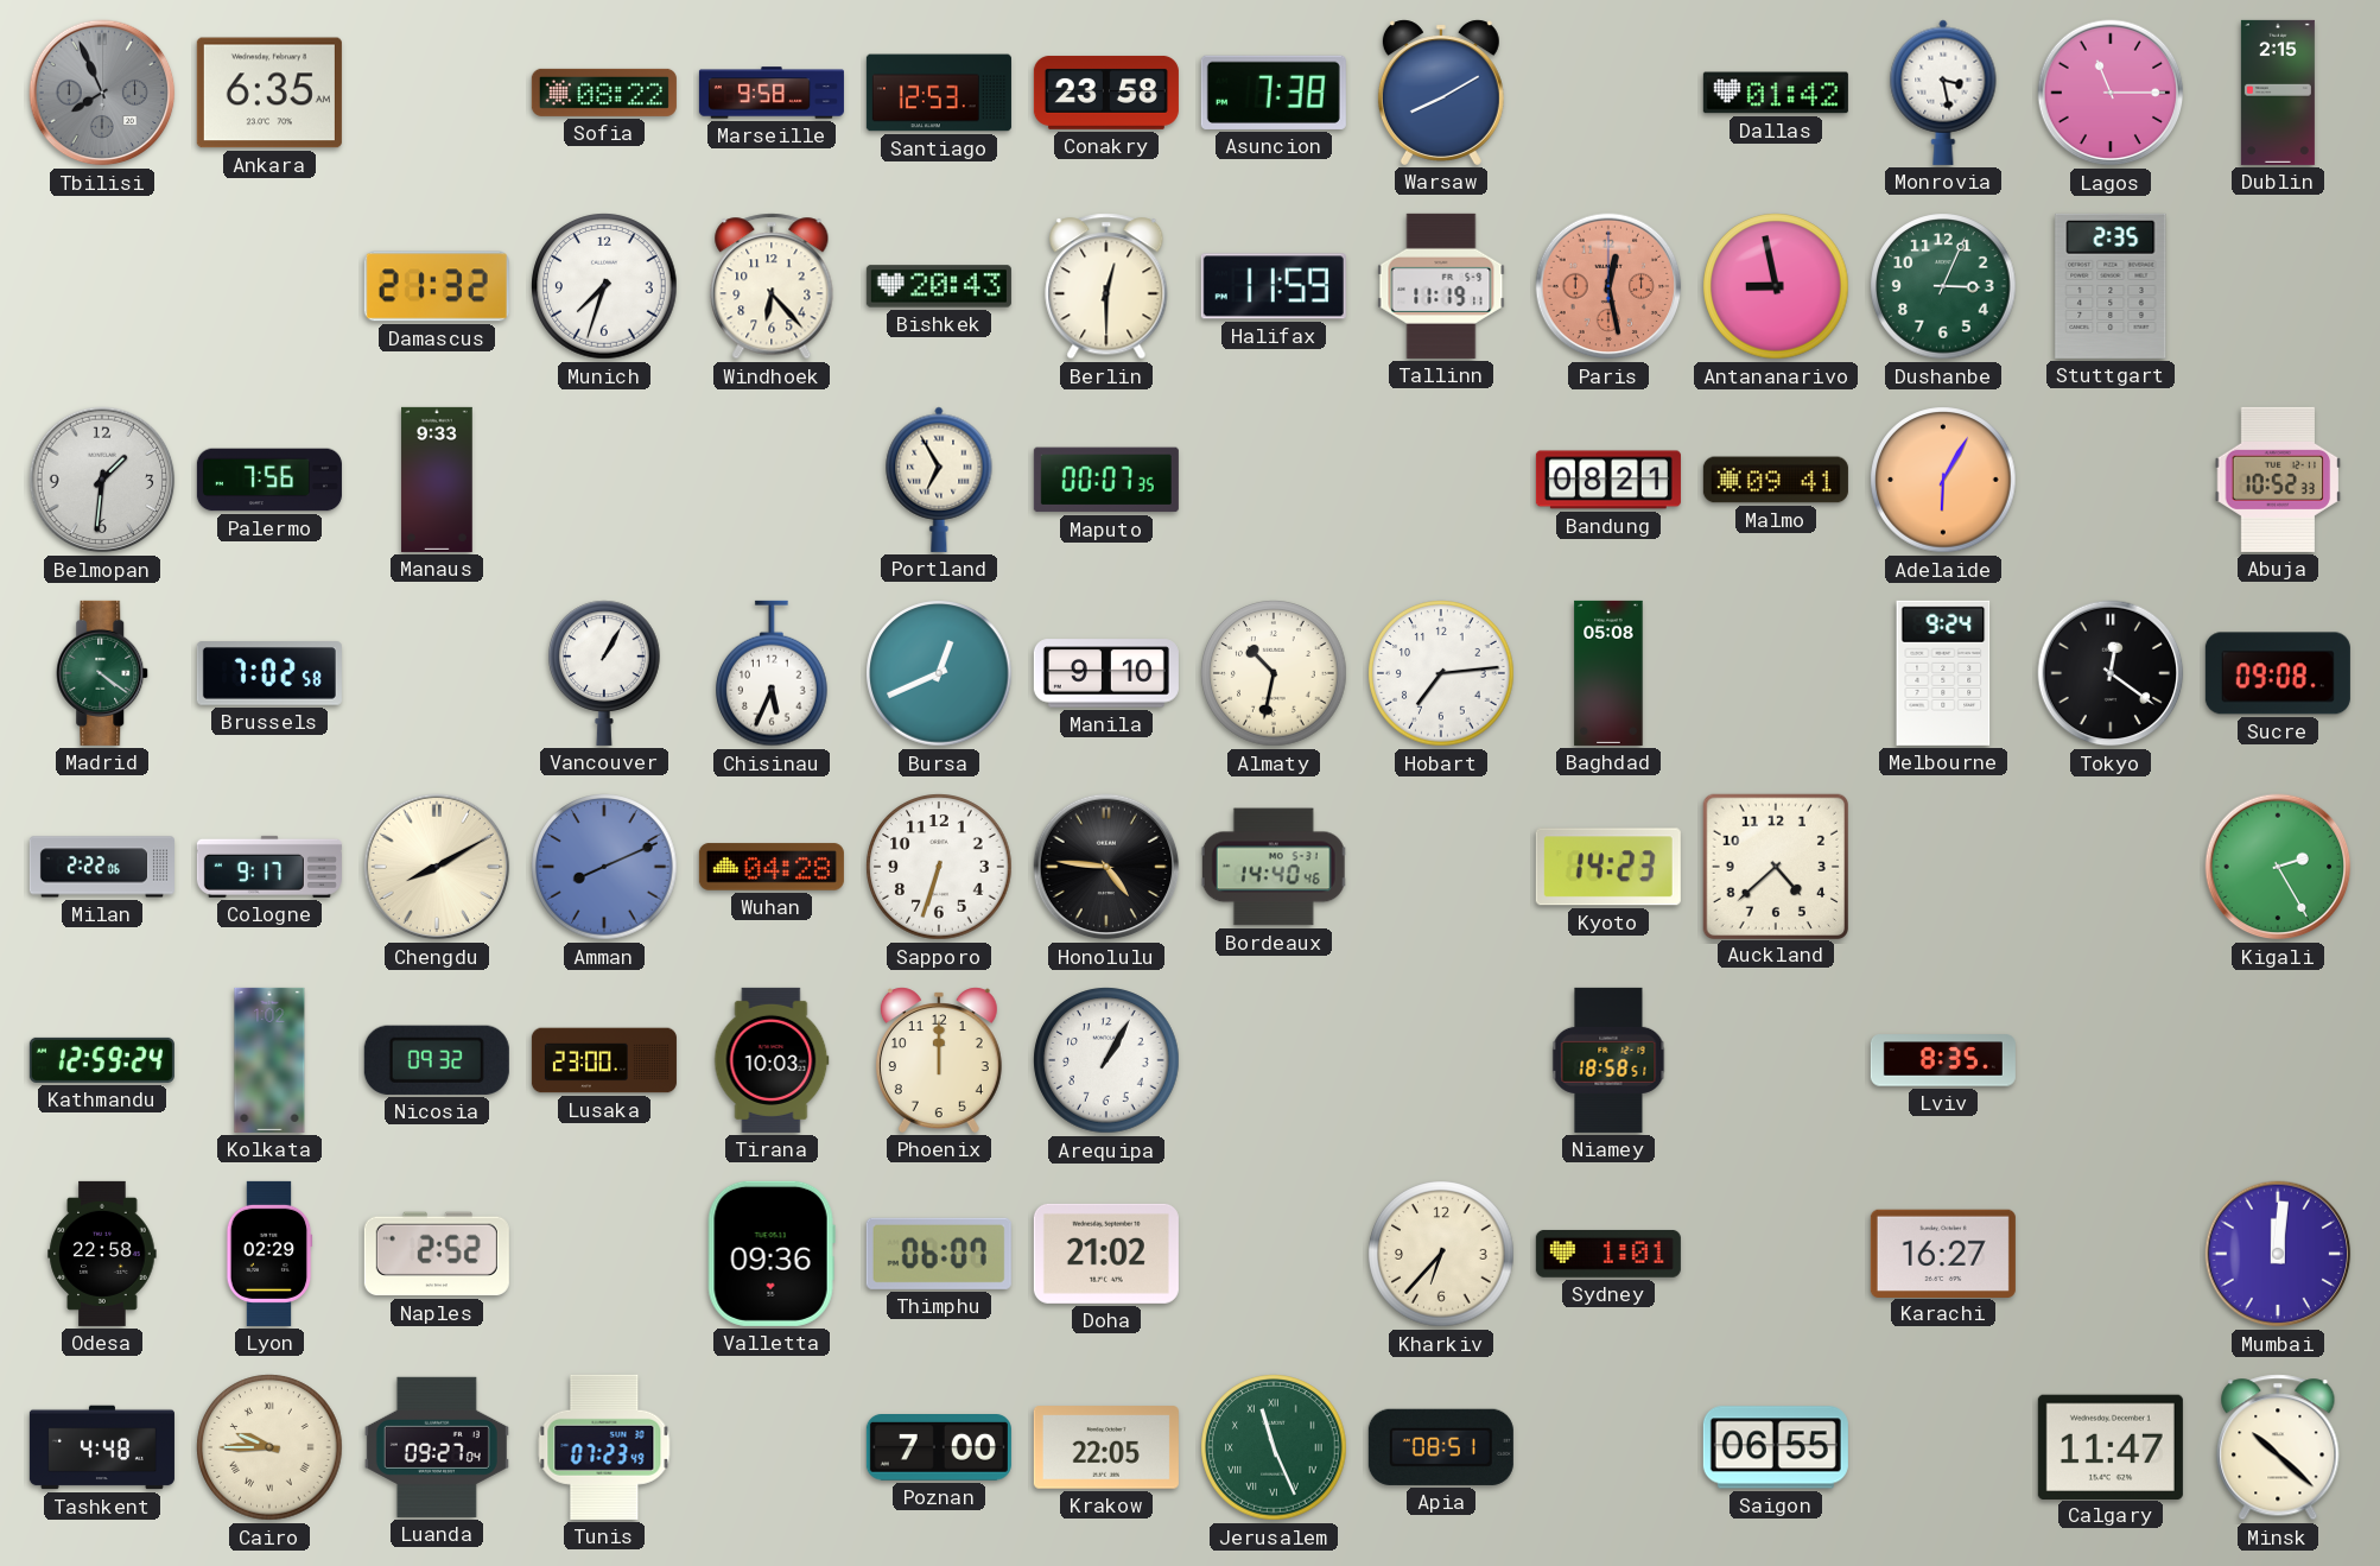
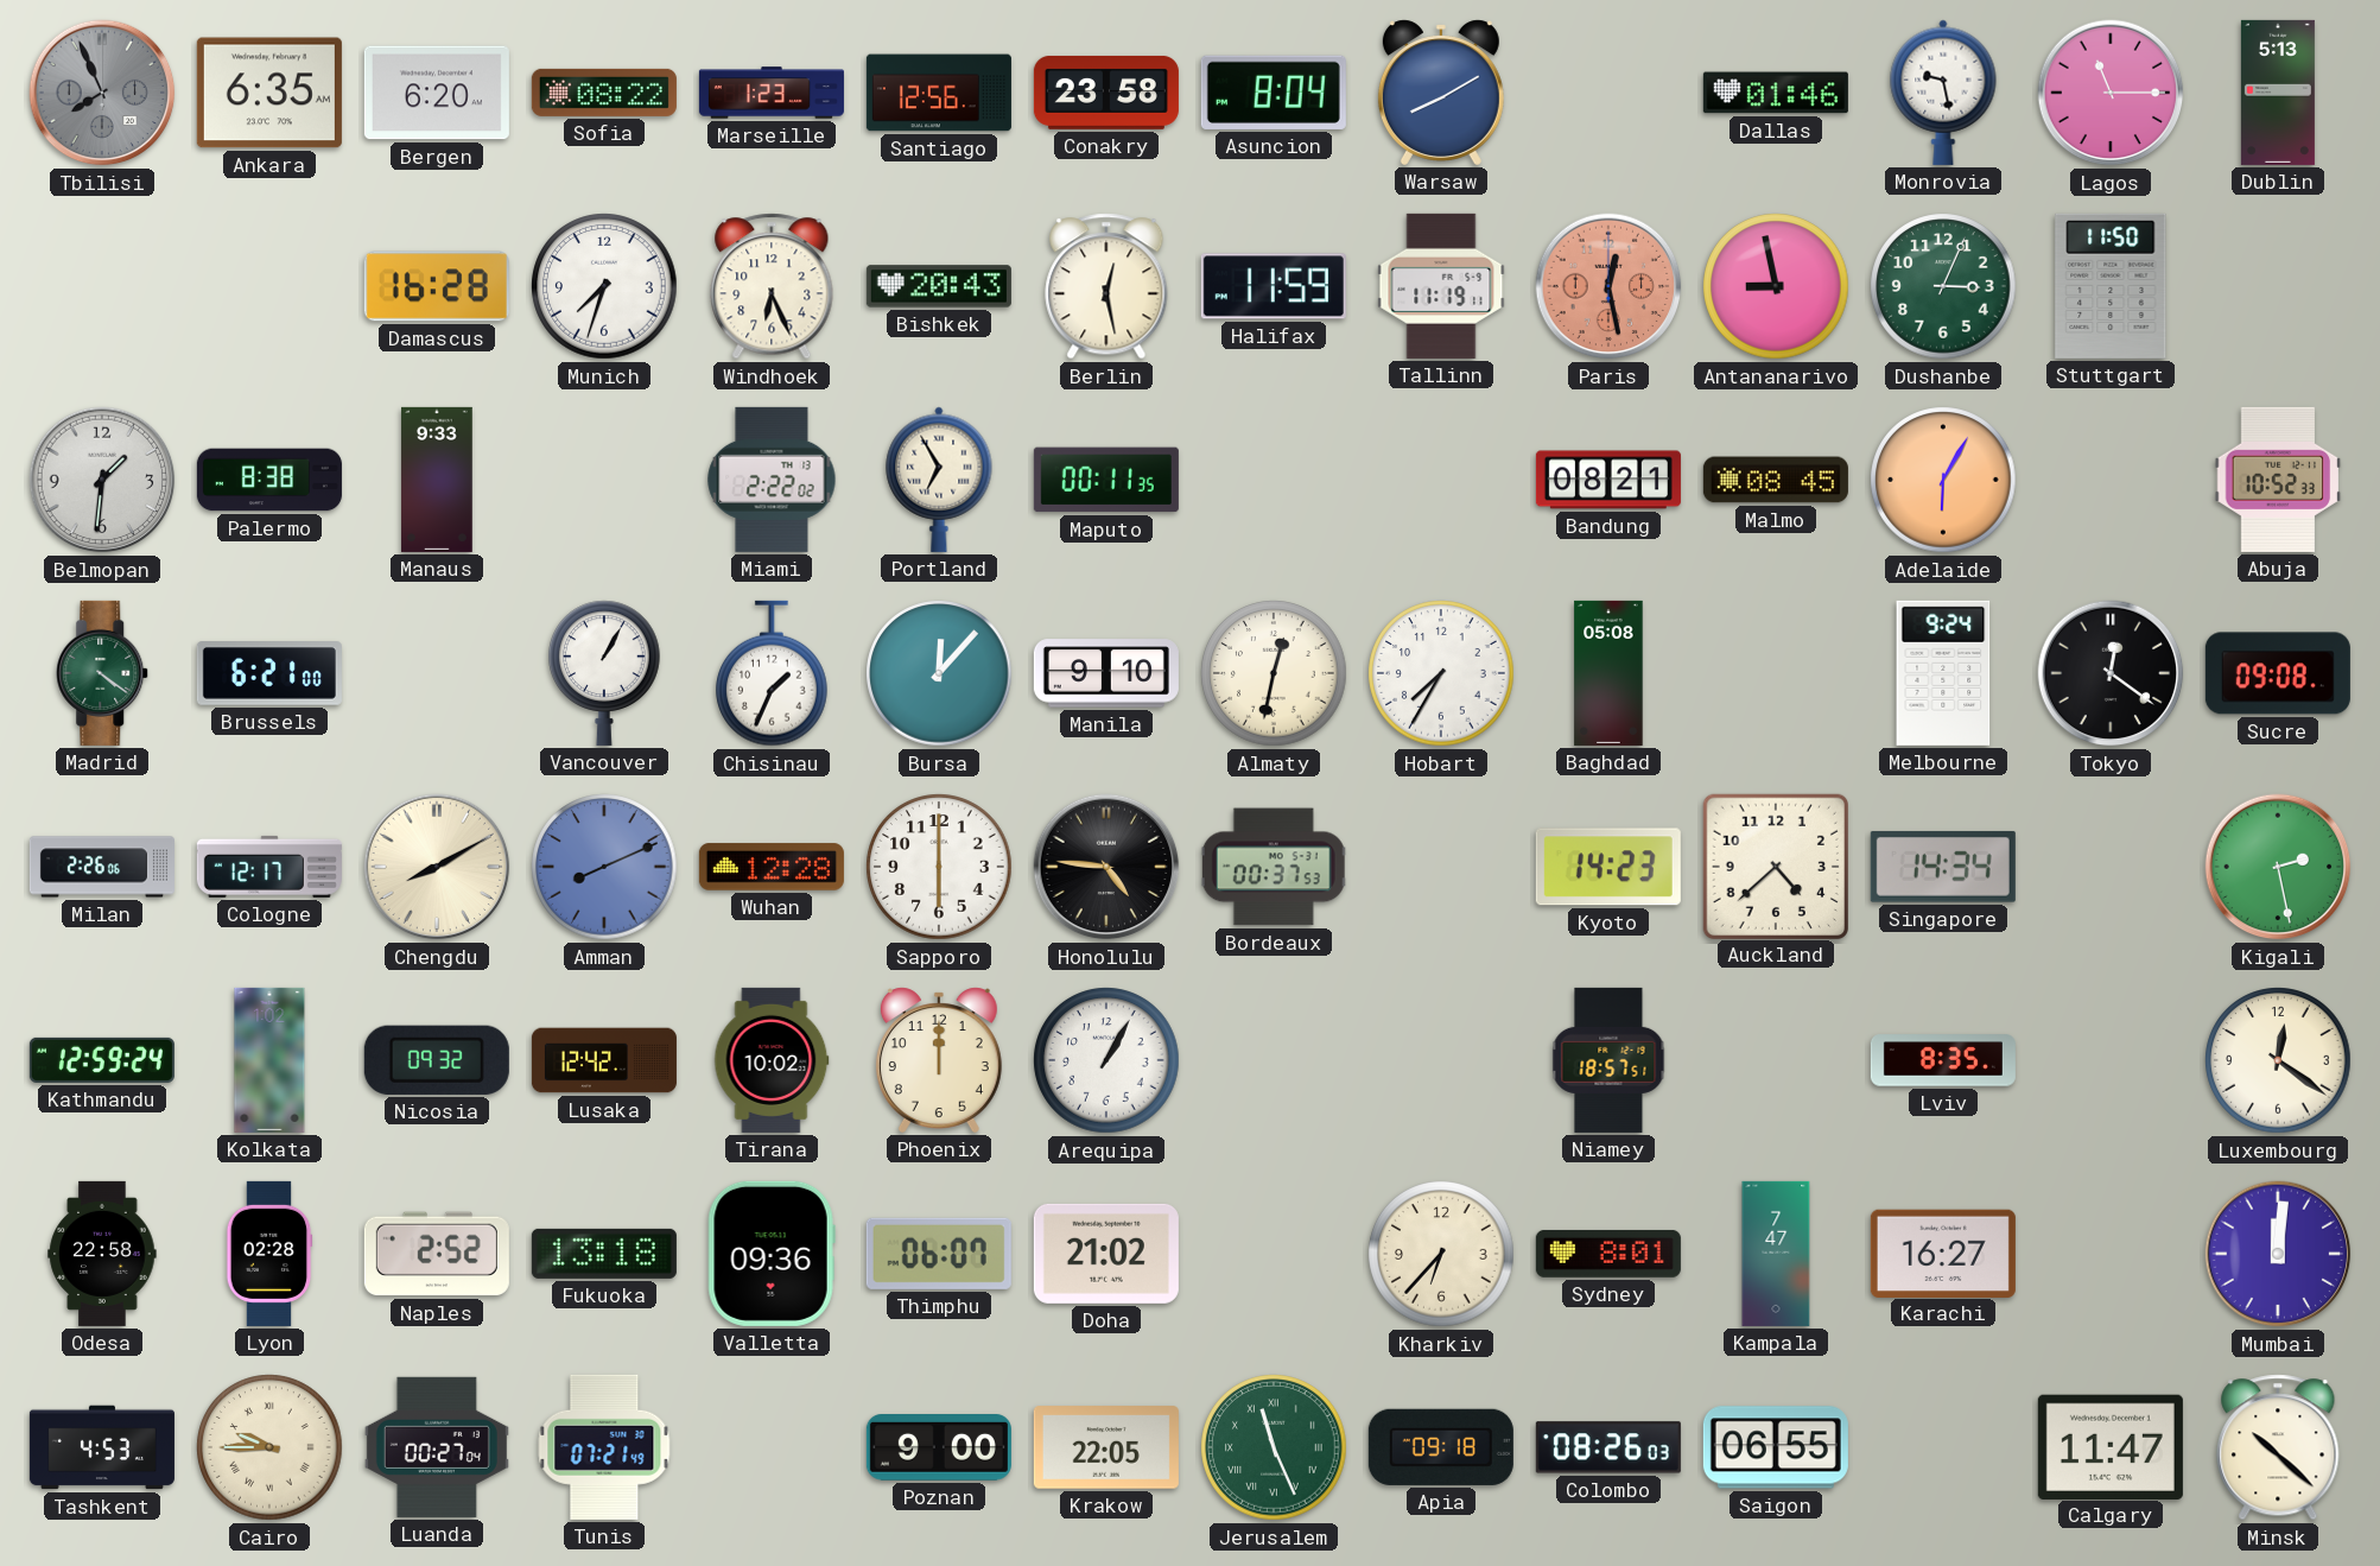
Bergen: none -> 6:20 (437, 93)
Marseille: 9:58 -> 1:23 (772, 93)
Santiago: 12:53 -> 12:56 (939, 93)
Asuncion: 7:38 -> 8:04 (1274, 93)
Dallas: 01:42 -> 01:46 (1776, 93)
Monrovia: 3:28 -> 9:28 (1943, 93)
Dublin: 2:15 -> 5:13 (2278, 93)
Damascus: 21:32 -> 16:28 (437, 286)
Windhoek: 6:23 -> 6:26 (772, 286)
Berlin: 12:30 -> 12:28 (1106, 286)
Stuttgart: 2:35 -> 11:50 (2111, 286)
Palermo: 7:56 -> 8:38 (269, 480)
Miami: none -> 2:22 (772, 480)
Maputo: 00:07 -> 00:11 (1106, 480)
Malmo: 09:41 -> 08:45 (1776, 480)
Brussels: 7:02 -> 6:21 (269, 673)
Chisinau: 5:34 -> 1:34 (773, 673)
Bursa: 12:41 -> 12:07 (939, 673)
Almaty: 10:32 -> 12:32 (1274, 673)
Hobart: 7:14 -> 7:35 (1441, 673)
Milan: 2:22 -> 2:26 (102, 867)
Cologne: 9:17 -> 12:17 (269, 867)
Wuhan: 04:28 -> 12:28 (772, 867)
Sapporo: 6:33 -> 6:00 (939, 867)
Bordeaux: 14:40 -> 00:37 (1274, 867)
Singapore: none -> 14:34 (1943, 867)
Kigali: 2:25 -> 2:28 (2278, 867)
Lusaka: 23:00 -> 12:42 (604, 1060)
Tirana: 10:03 -> 10:02 (772, 1060)
Niamey: 18:58 -> 18:57 (1608, 1060)
Luxembourg: none -> 12:21 (2278, 1060)
Lyon: 02:29 -> 02:28 (269, 1254)
Fukuoka: none -> 13:18 (604, 1254)
Sydney: 1:01 -> 8:01 (1608, 1254)
Kampala: none -> 7:47 (1776, 1254)
Tashkent: 4:48 -> 4:53 (102, 1447)
Luanda: 09:27 -> 00:27 (437, 1447)
Tunis: 07:23 -> 07:21 (604, 1447)
Poznan: 7:00 -> 9:00 (939, 1448)
Apia: 08:51 -> 09:18 (1441, 1447)
Colombo: none -> 08:26 (1608, 1447)
